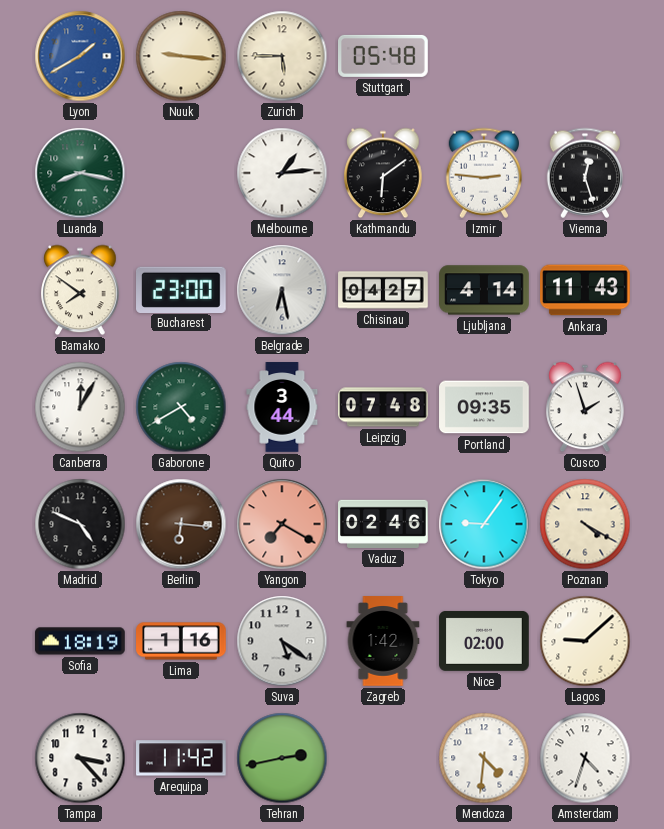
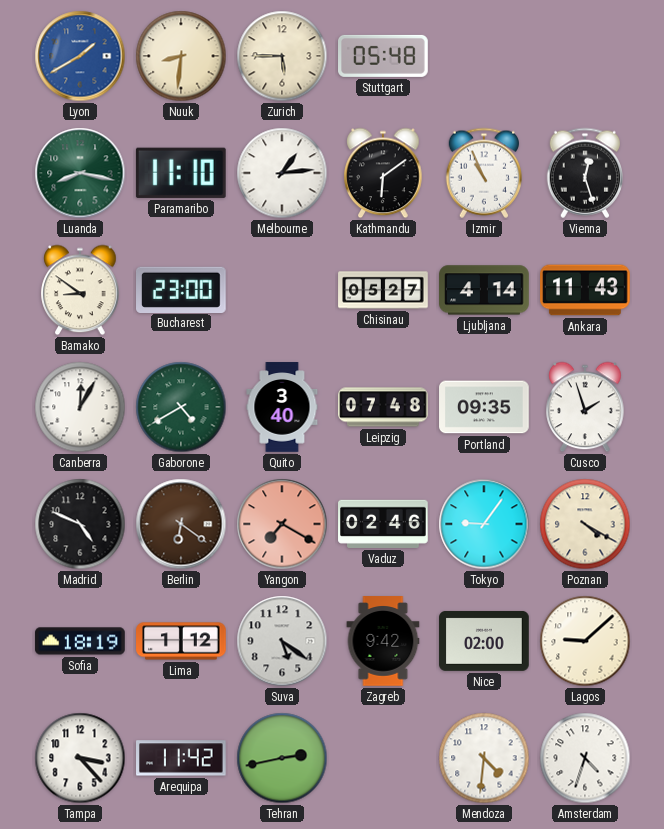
Nuuk: 9:16 -> 8:31 (181, 56)
Paramaribo: none -> 11:10 (181, 173)
Izmir: 2:46 -> 10:56 (483, 173)
Bamako: 7:51 -> 8:51 (80, 290)
Belgrade: 6:28 -> none (282, 290)
Chisinau: 04:27 -> 05:27 (383, 290)
Quito: 3:44 -> 3:40 (282, 407)
Berlin: 6:16 -> 6:21 (181, 524)
Lima: 1:16 -> 1:12 (181, 641)
Zagreb: 1:42 -> 9:42 (383, 641)
